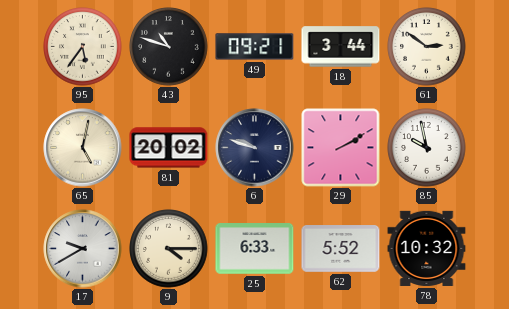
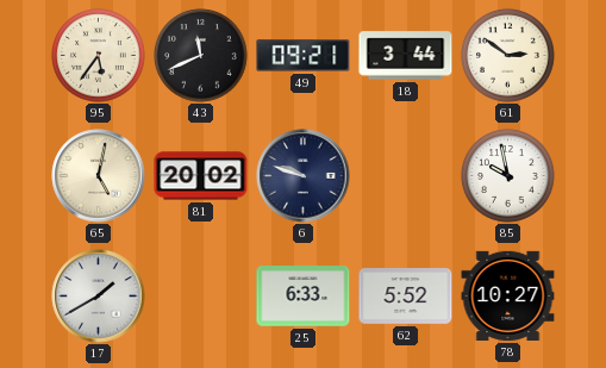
43: 10:48 -> 11:41 (201, 56)
29: 2:10 -> none (341, 148)
17: 9:40 -> 1:40 (99, 297)
9: 4:15 -> none (169, 249)
78: 10:32 -> 10:27 (508, 295)
